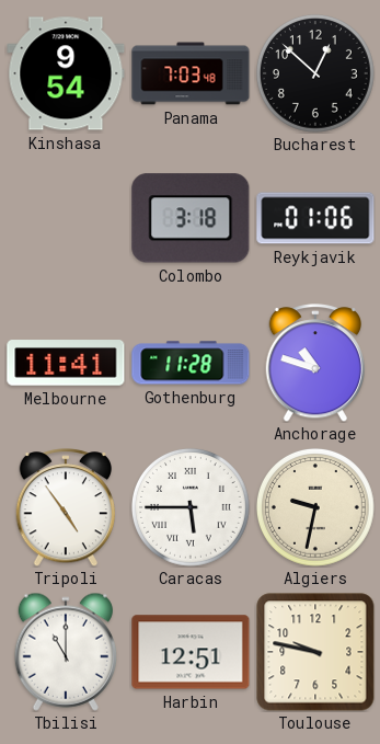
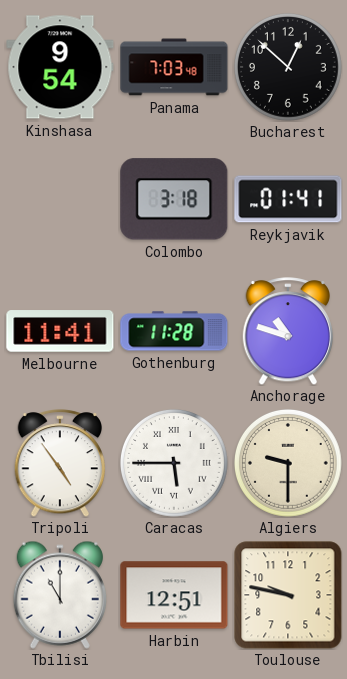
Reykjavik: 01:06 -> 01:41 (288, 199)
Algiers: 9:32 -> 9:30 (289, 464)
